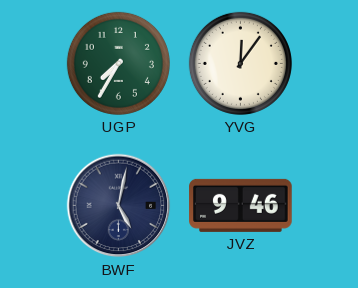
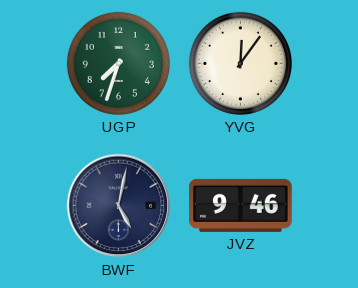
UGP: 7:35 -> 7:33 (118, 63)
